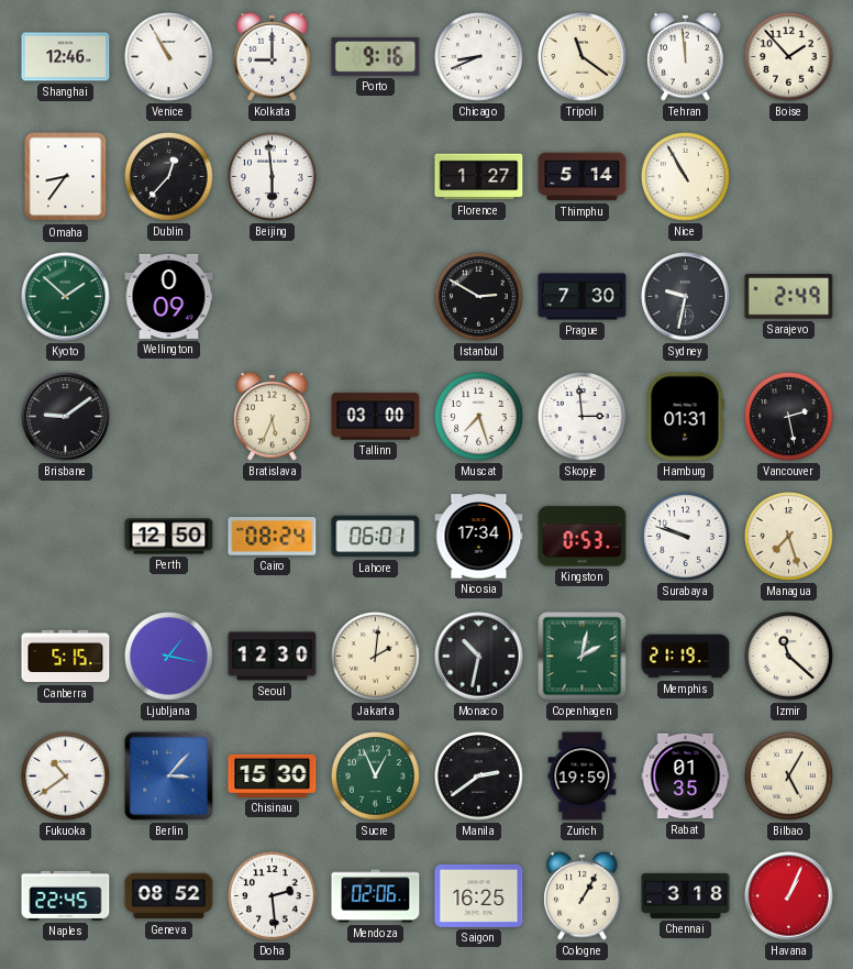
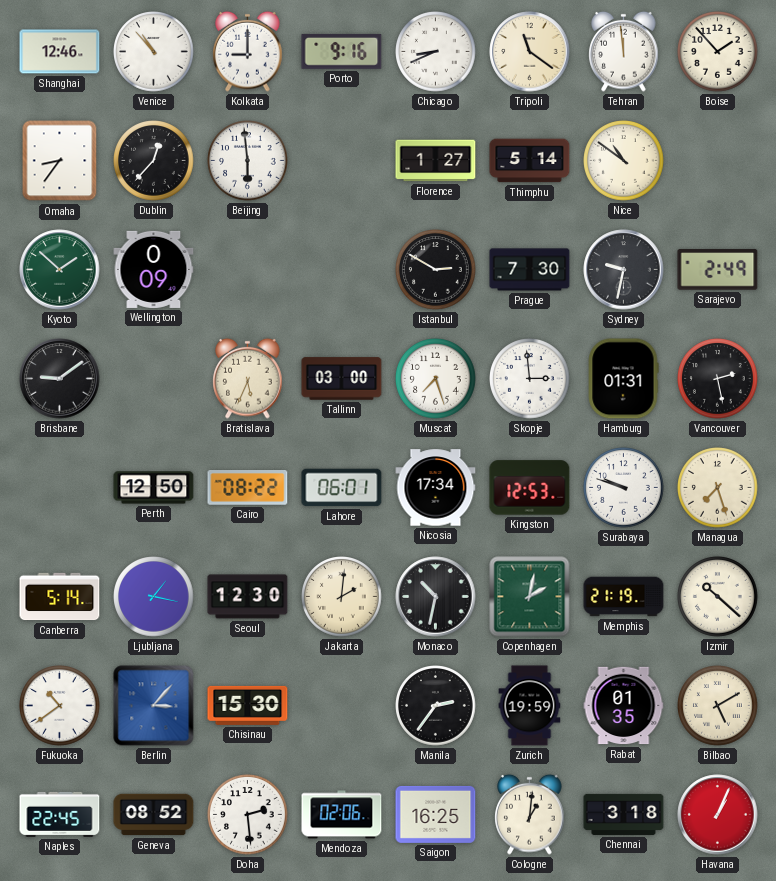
Venice: 10:55 -> 10:53 (154, 52)
Nice: 10:55 -> 10:51 (624, 161)
Cairo: 08:24 -> 08:22 (248, 488)
Kingston: 0:53 -> 12:53 (530, 488)
Canberra: 5:15 -> 5:14 (60, 597)
Izmir: 11:22 -> 10:22 (718, 597)
Sucre: 12:56 -> none (376, 777)
Manila: 2:39 -> 2:36 (436, 706)
Bilbao: 5:05 -> 5:10 (718, 706)
Cologne: 1:05 -> 1:01 (530, 814)
